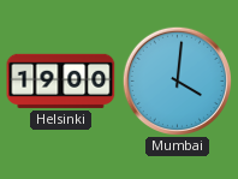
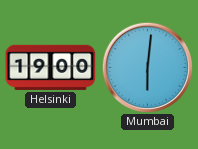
Mumbai: 4:01 -> 6:01 (147, 67)
